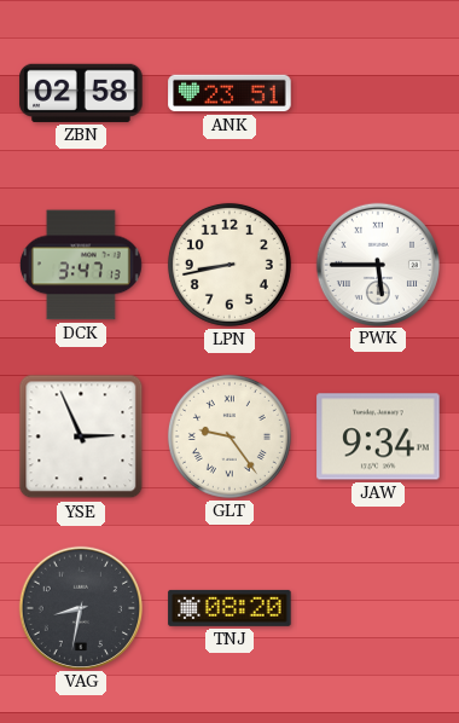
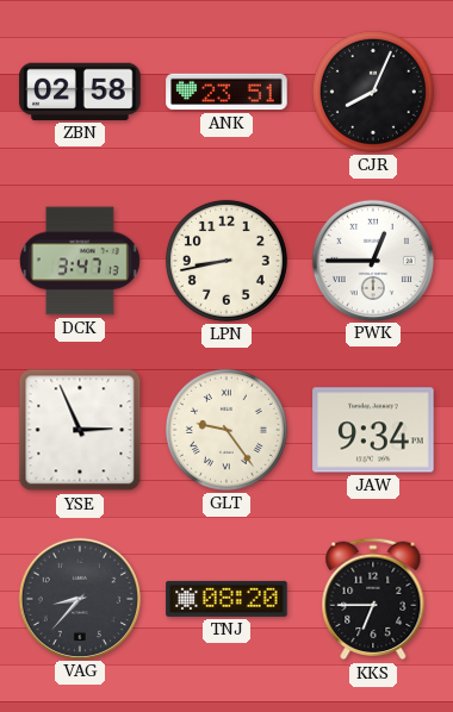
CJR: none -> 8:04 (373, 92)
PWK: 5:45 -> 12:45 (372, 260)
VAG: 8:32 -> 8:37 (79, 598)
KKS: none -> 6:45 (373, 599)
